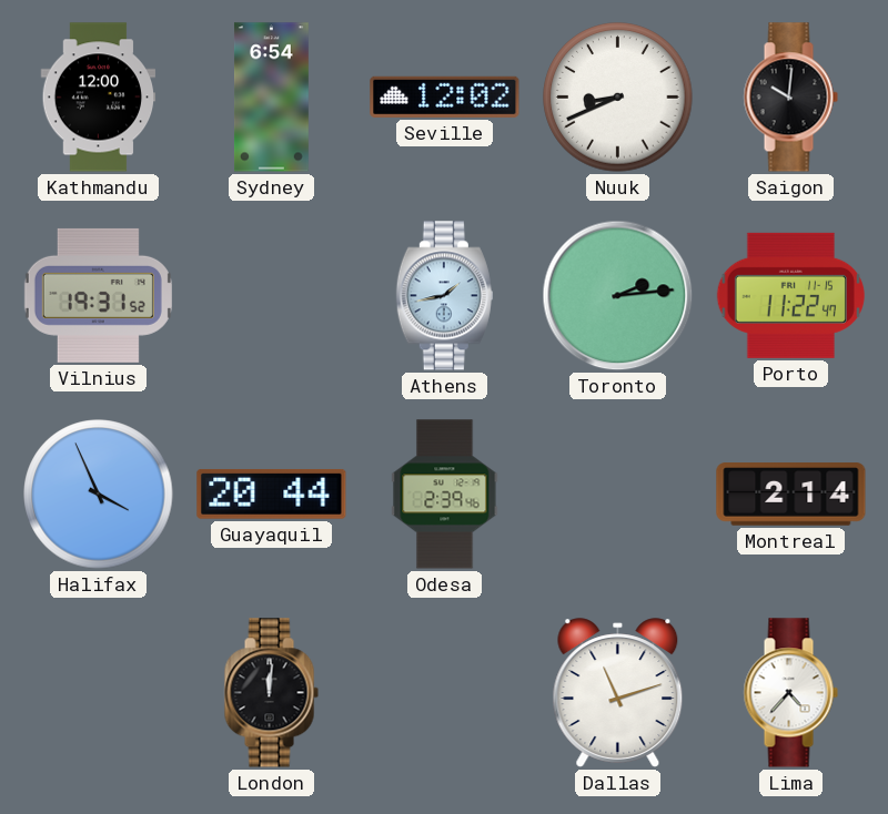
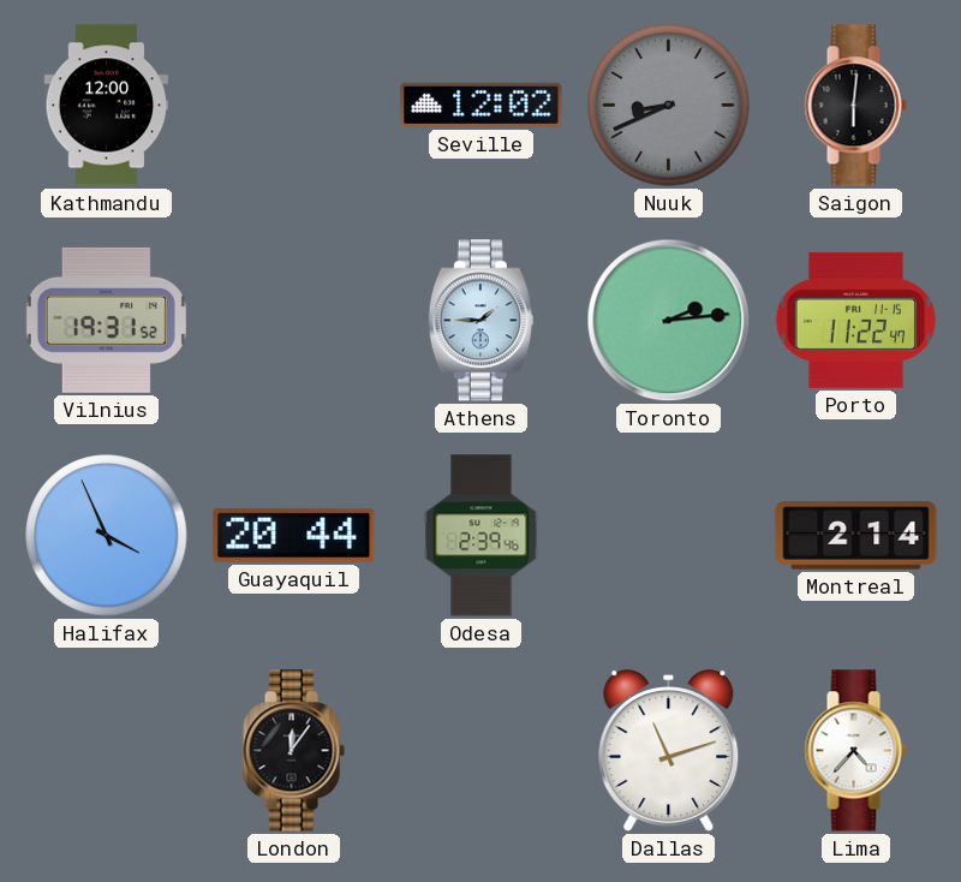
Sydney: 6:54 -> none (271, 98)
Nuuk dial: white -> grey (669, 106)
Saigon: 10:01 -> 6:01 (855, 106)
Athens: 1:43 -> 1:45 (480, 321)
London: 12:01 -> 12:06 (293, 751)
